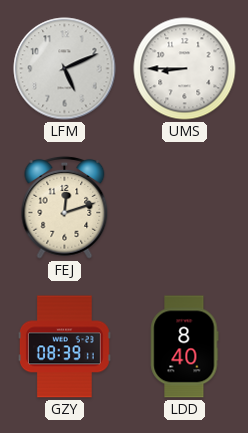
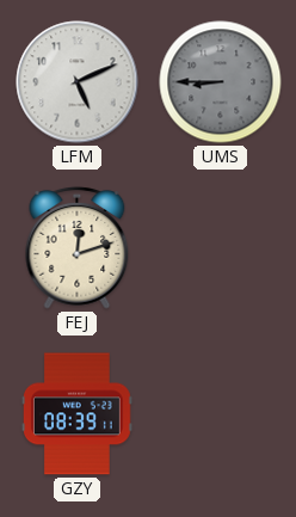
UMS dial: white -> grey (221, 82)
LDD: 8:40 -> none (185, 347)
